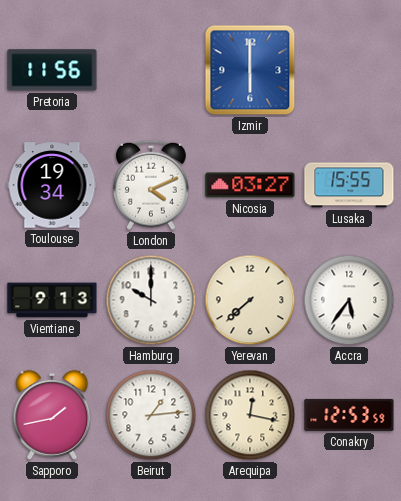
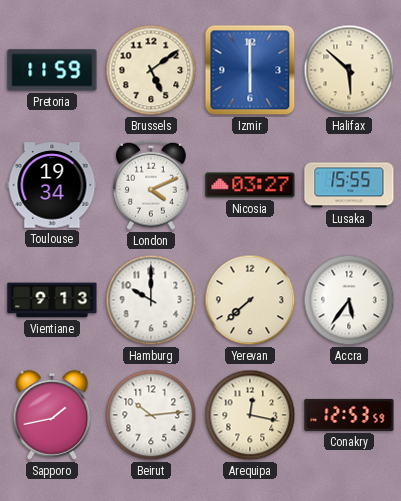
Pretoria: 11:56 -> 11:59 (52, 70)
Brussels: none -> 5:09 (151, 70)
Halifax: none -> 5:52 (349, 70)
Beirut: 1:14 -> 10:14 (151, 415)
